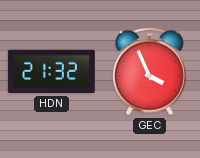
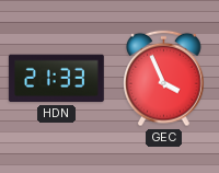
HDN: 21:32 -> 21:33 (56, 79)
